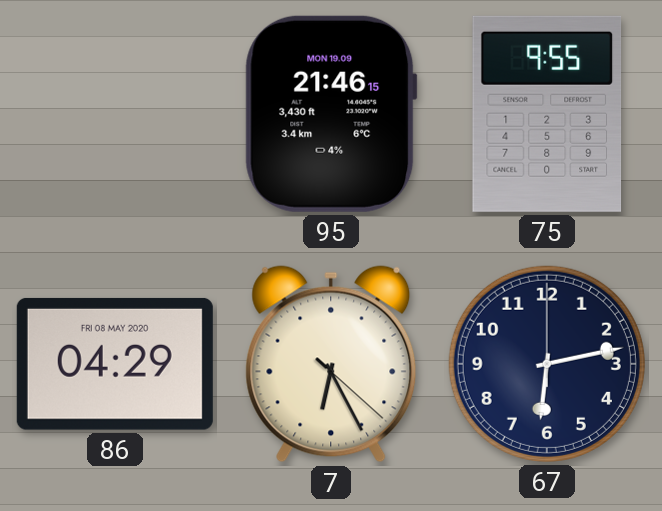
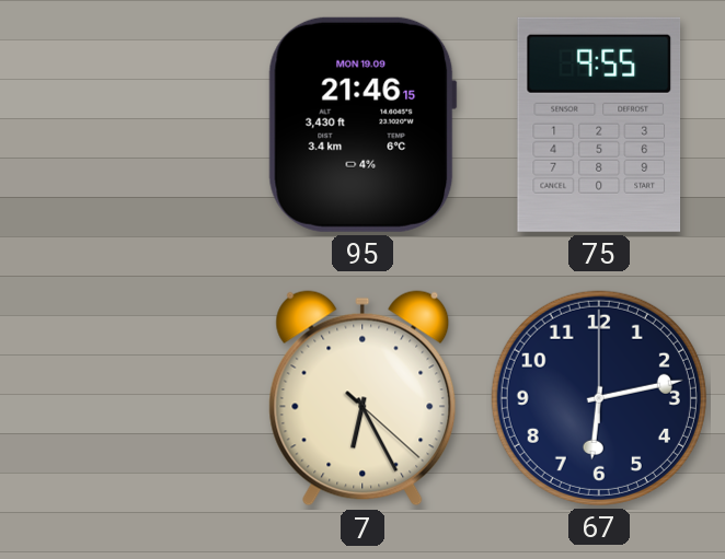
86: 04:29 -> none (115, 364)
